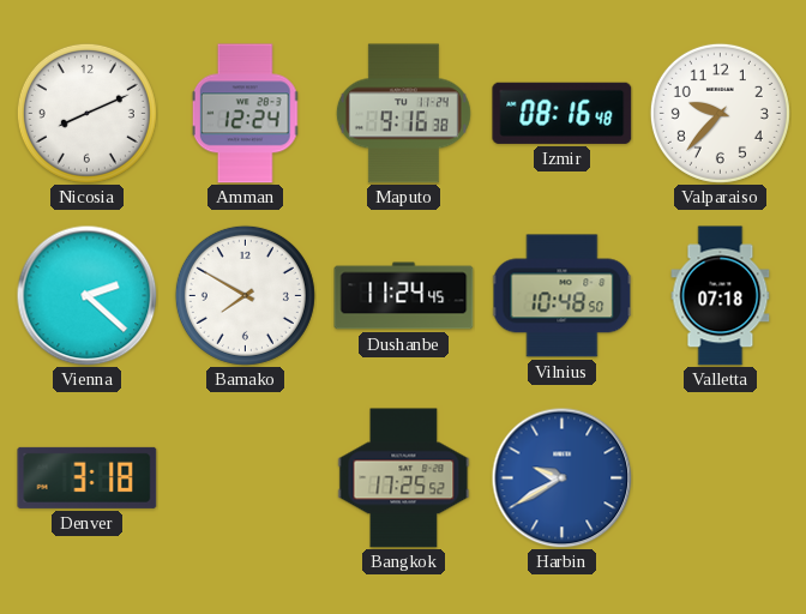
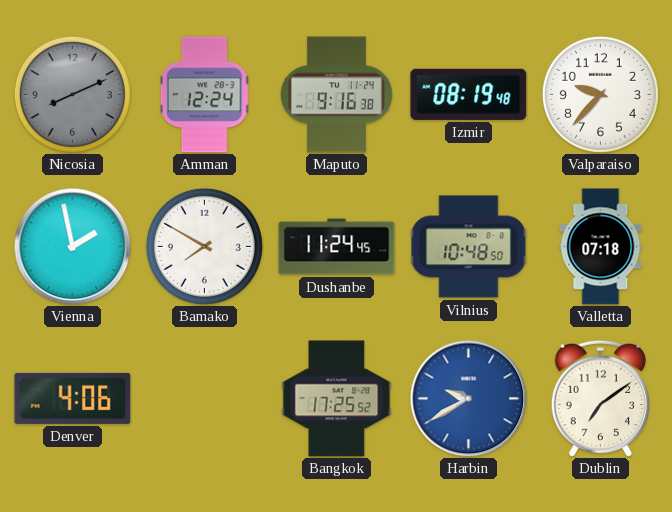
Nicosia dial: white -> grey (72, 94)
Izmir: 08:16 -> 08:19 (469, 94)
Vienna: 2:22 -> 1:58 (72, 246)
Denver: 3:18 -> 4:06 (73, 398)
Dublin: none -> 7:09 (601, 398)
